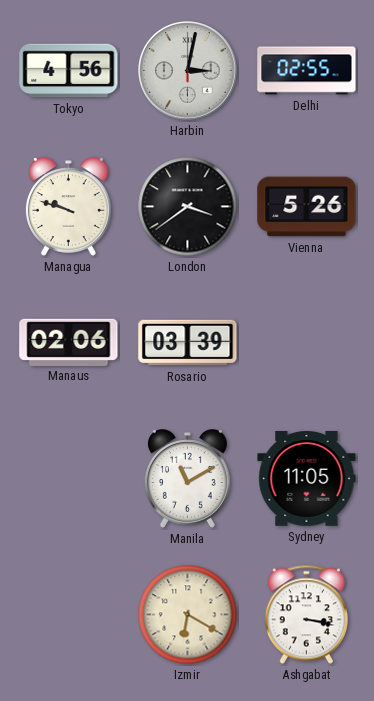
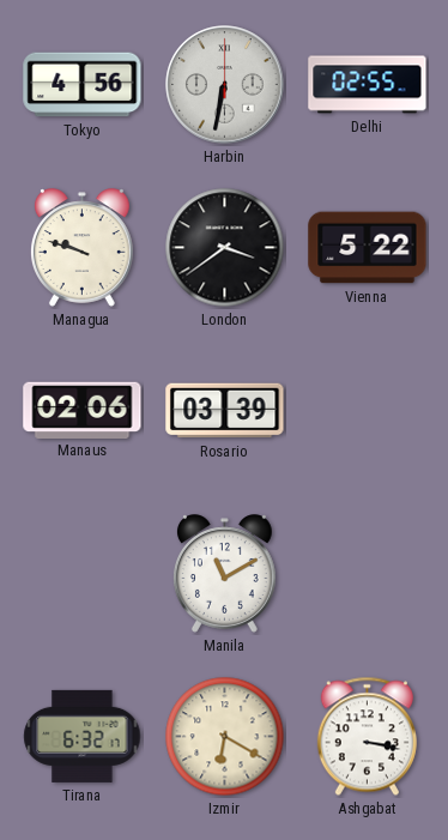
Harbin: 3:02 -> 6:32 (225, 85)
Vienna: 5:26 -> 5:22 (368, 248)
Sydney: 11:05 -> none (307, 479)
Tirana: none -> 6:32 (83, 736)
